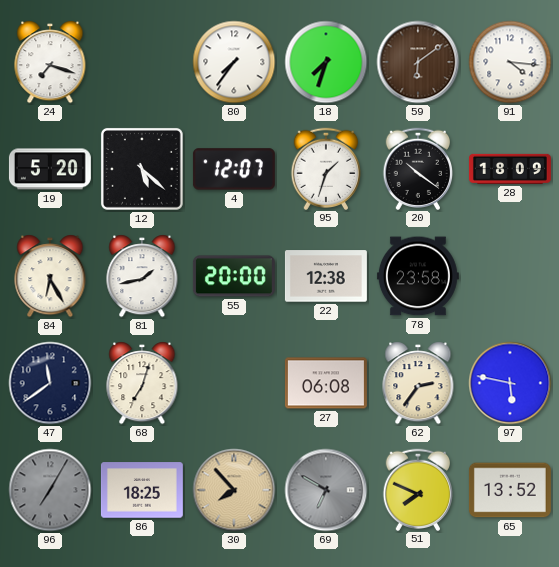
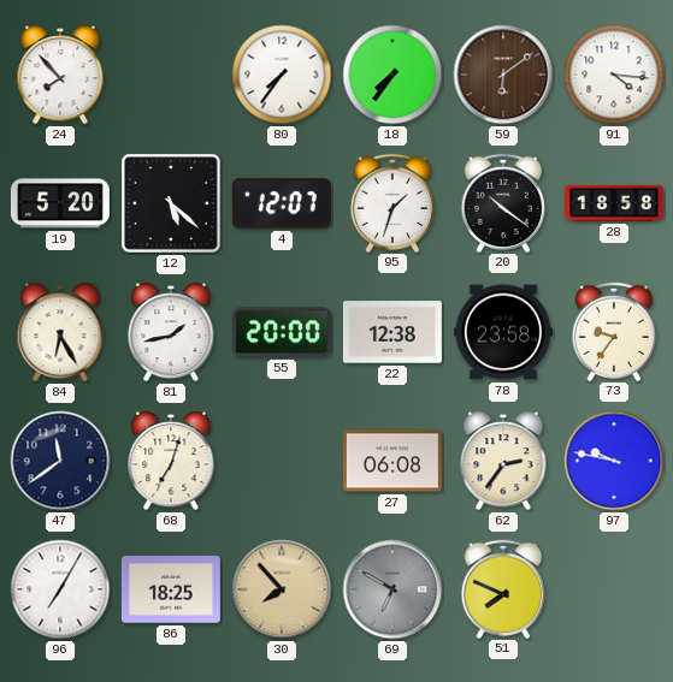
24: 7:18 -> 7:53 (60, 75)
18: 7:33 -> 7:36 (392, 75)
28: 18:09 -> 18:58 (614, 203)
73: none -> 9:36 (613, 331)
97: 5:47 -> 9:47 (614, 461)
96 dial: grey -> white (60, 589)
65: 13:52 -> none (510, 490)
